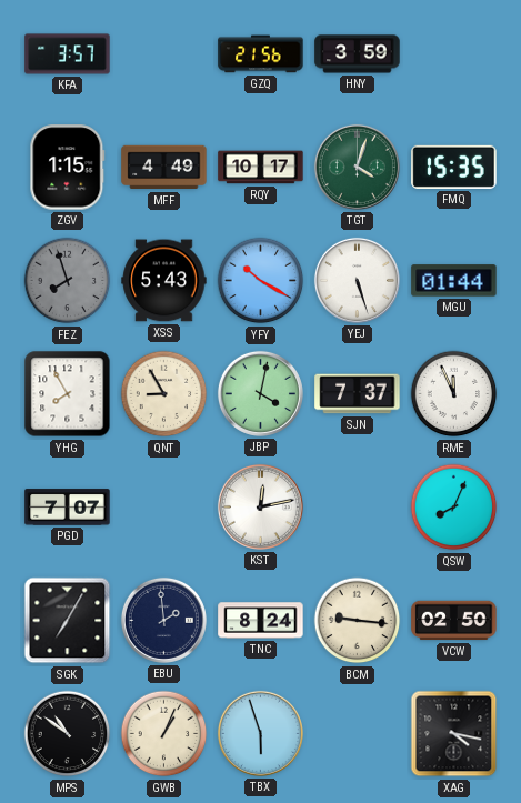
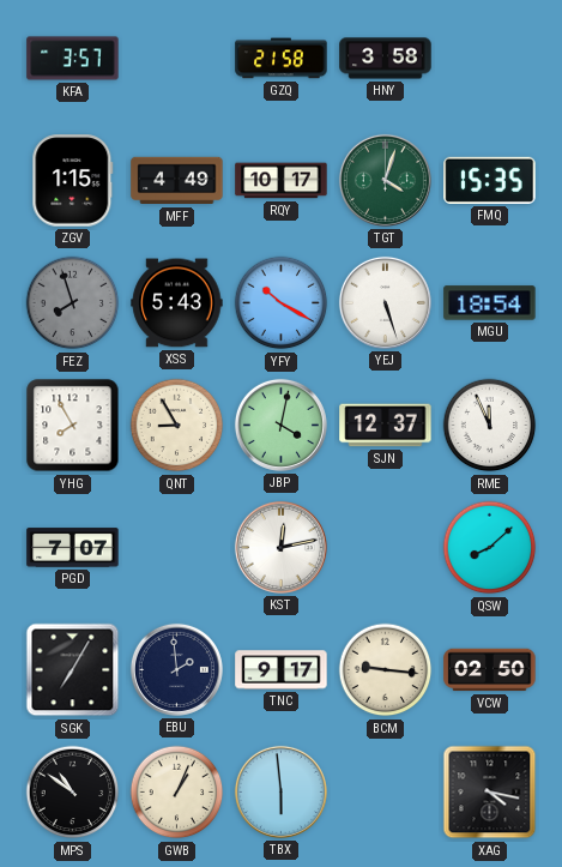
GZQ: 21:56 -> 21:58 (282, 59)
HNY: 3:59 -> 3:58 (386, 59)
MGU: 01:44 -> 18:54 (490, 303)
SJN: 7:37 -> 12:37 (386, 426)
QSW: 8:04 -> 8:08 (490, 548)
TNC: 8:24 -> 9:17 (282, 670)
TBX: 5:57 -> 5:59 (280, 791)
